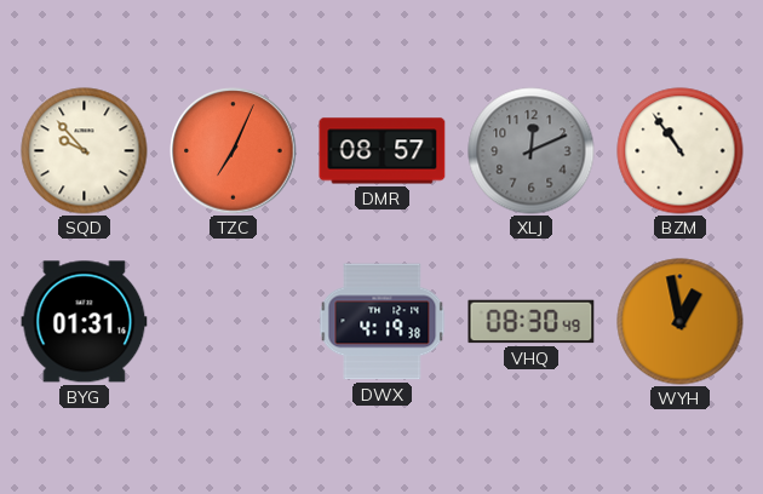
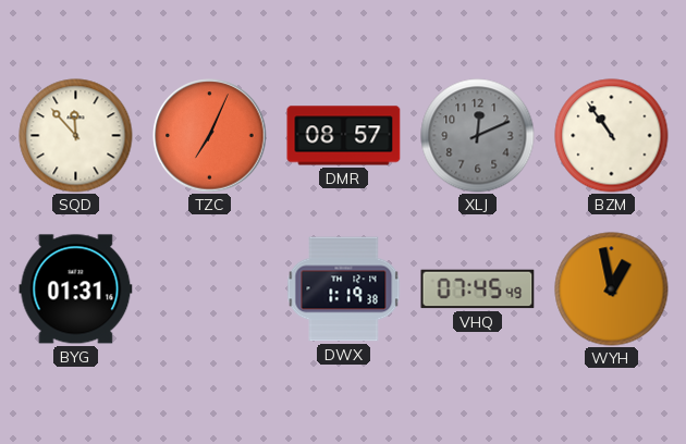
SQD: 9:53 -> 11:53 (76, 136)
DWX: 4:19 -> 1:19 (344, 289)
VHQ: 08:30 -> 07:45 (478, 289)
